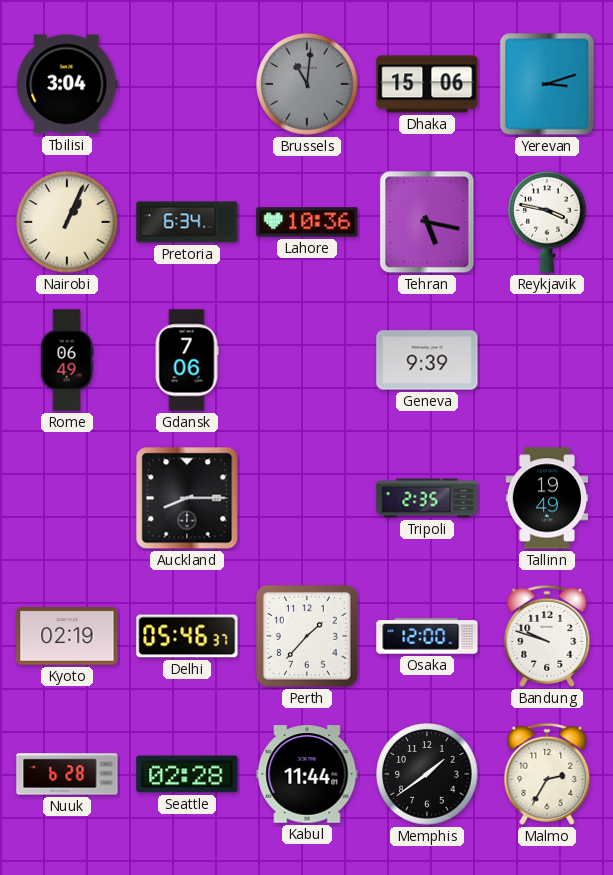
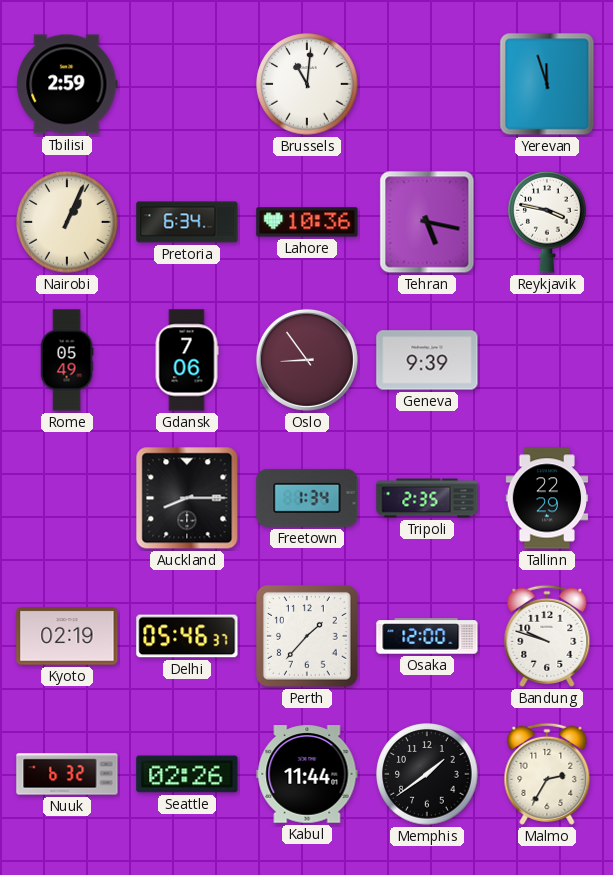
Tbilisi: 3:04 -> 2:59 (67, 84)
Brussels dial: grey -> white (307, 84)
Dhaka: 15:06 -> none (427, 84)
Yerevan: 3:12 -> 11:57 (547, 84)
Rome: 06:49 -> 05:49 (67, 360)
Oslo: none -> 8:54 (307, 360)
Freetown: none -> 1:34 (307, 498)
Tallinn: 19:49 -> 22:29 (547, 498)
Nuuk: 6:28 -> 6:32 (67, 774)
Seattle: 02:28 -> 02:26 (187, 774)
